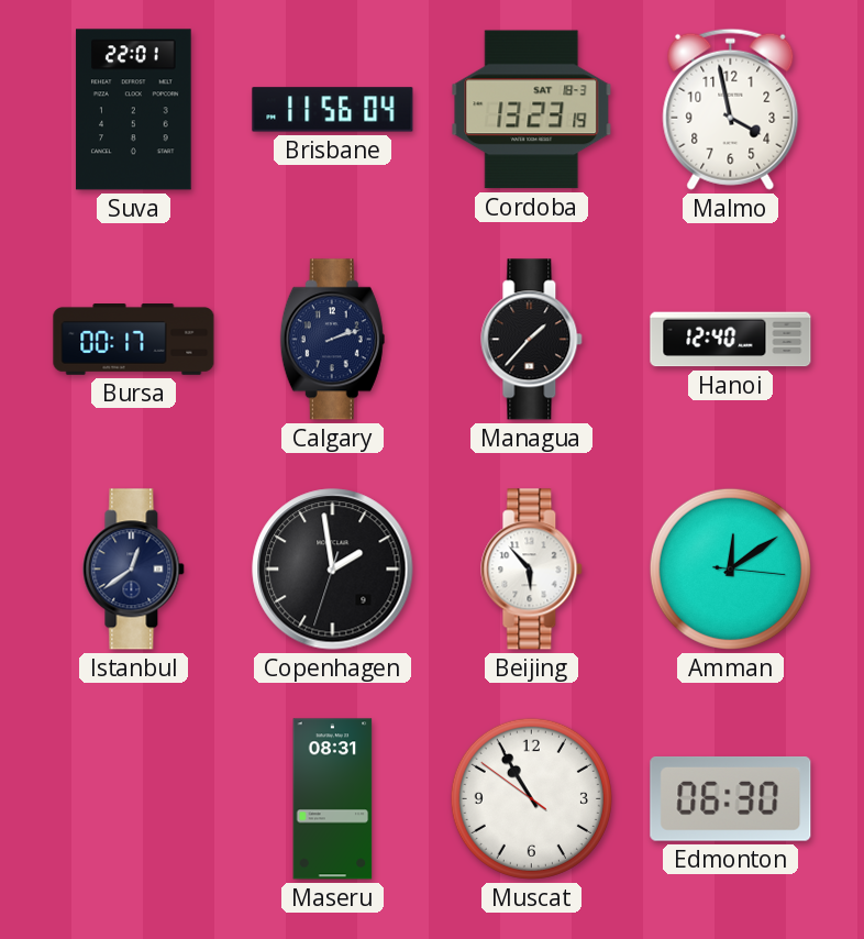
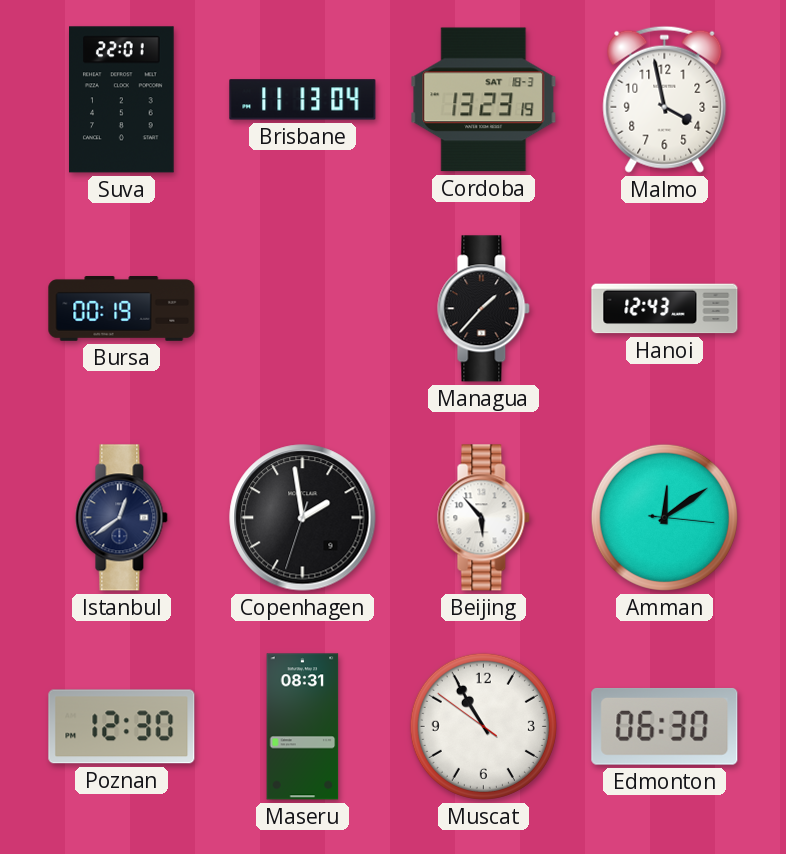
Brisbane: 11:56 -> 11:13 (303, 100)
Bursa: 00:17 -> 00:19 (122, 309)
Calgary: 2:12 -> none (332, 340)
Hanoi: 12:40 -> 12:43 (665, 309)
Poznan: none -> 12:30 (122, 727)
